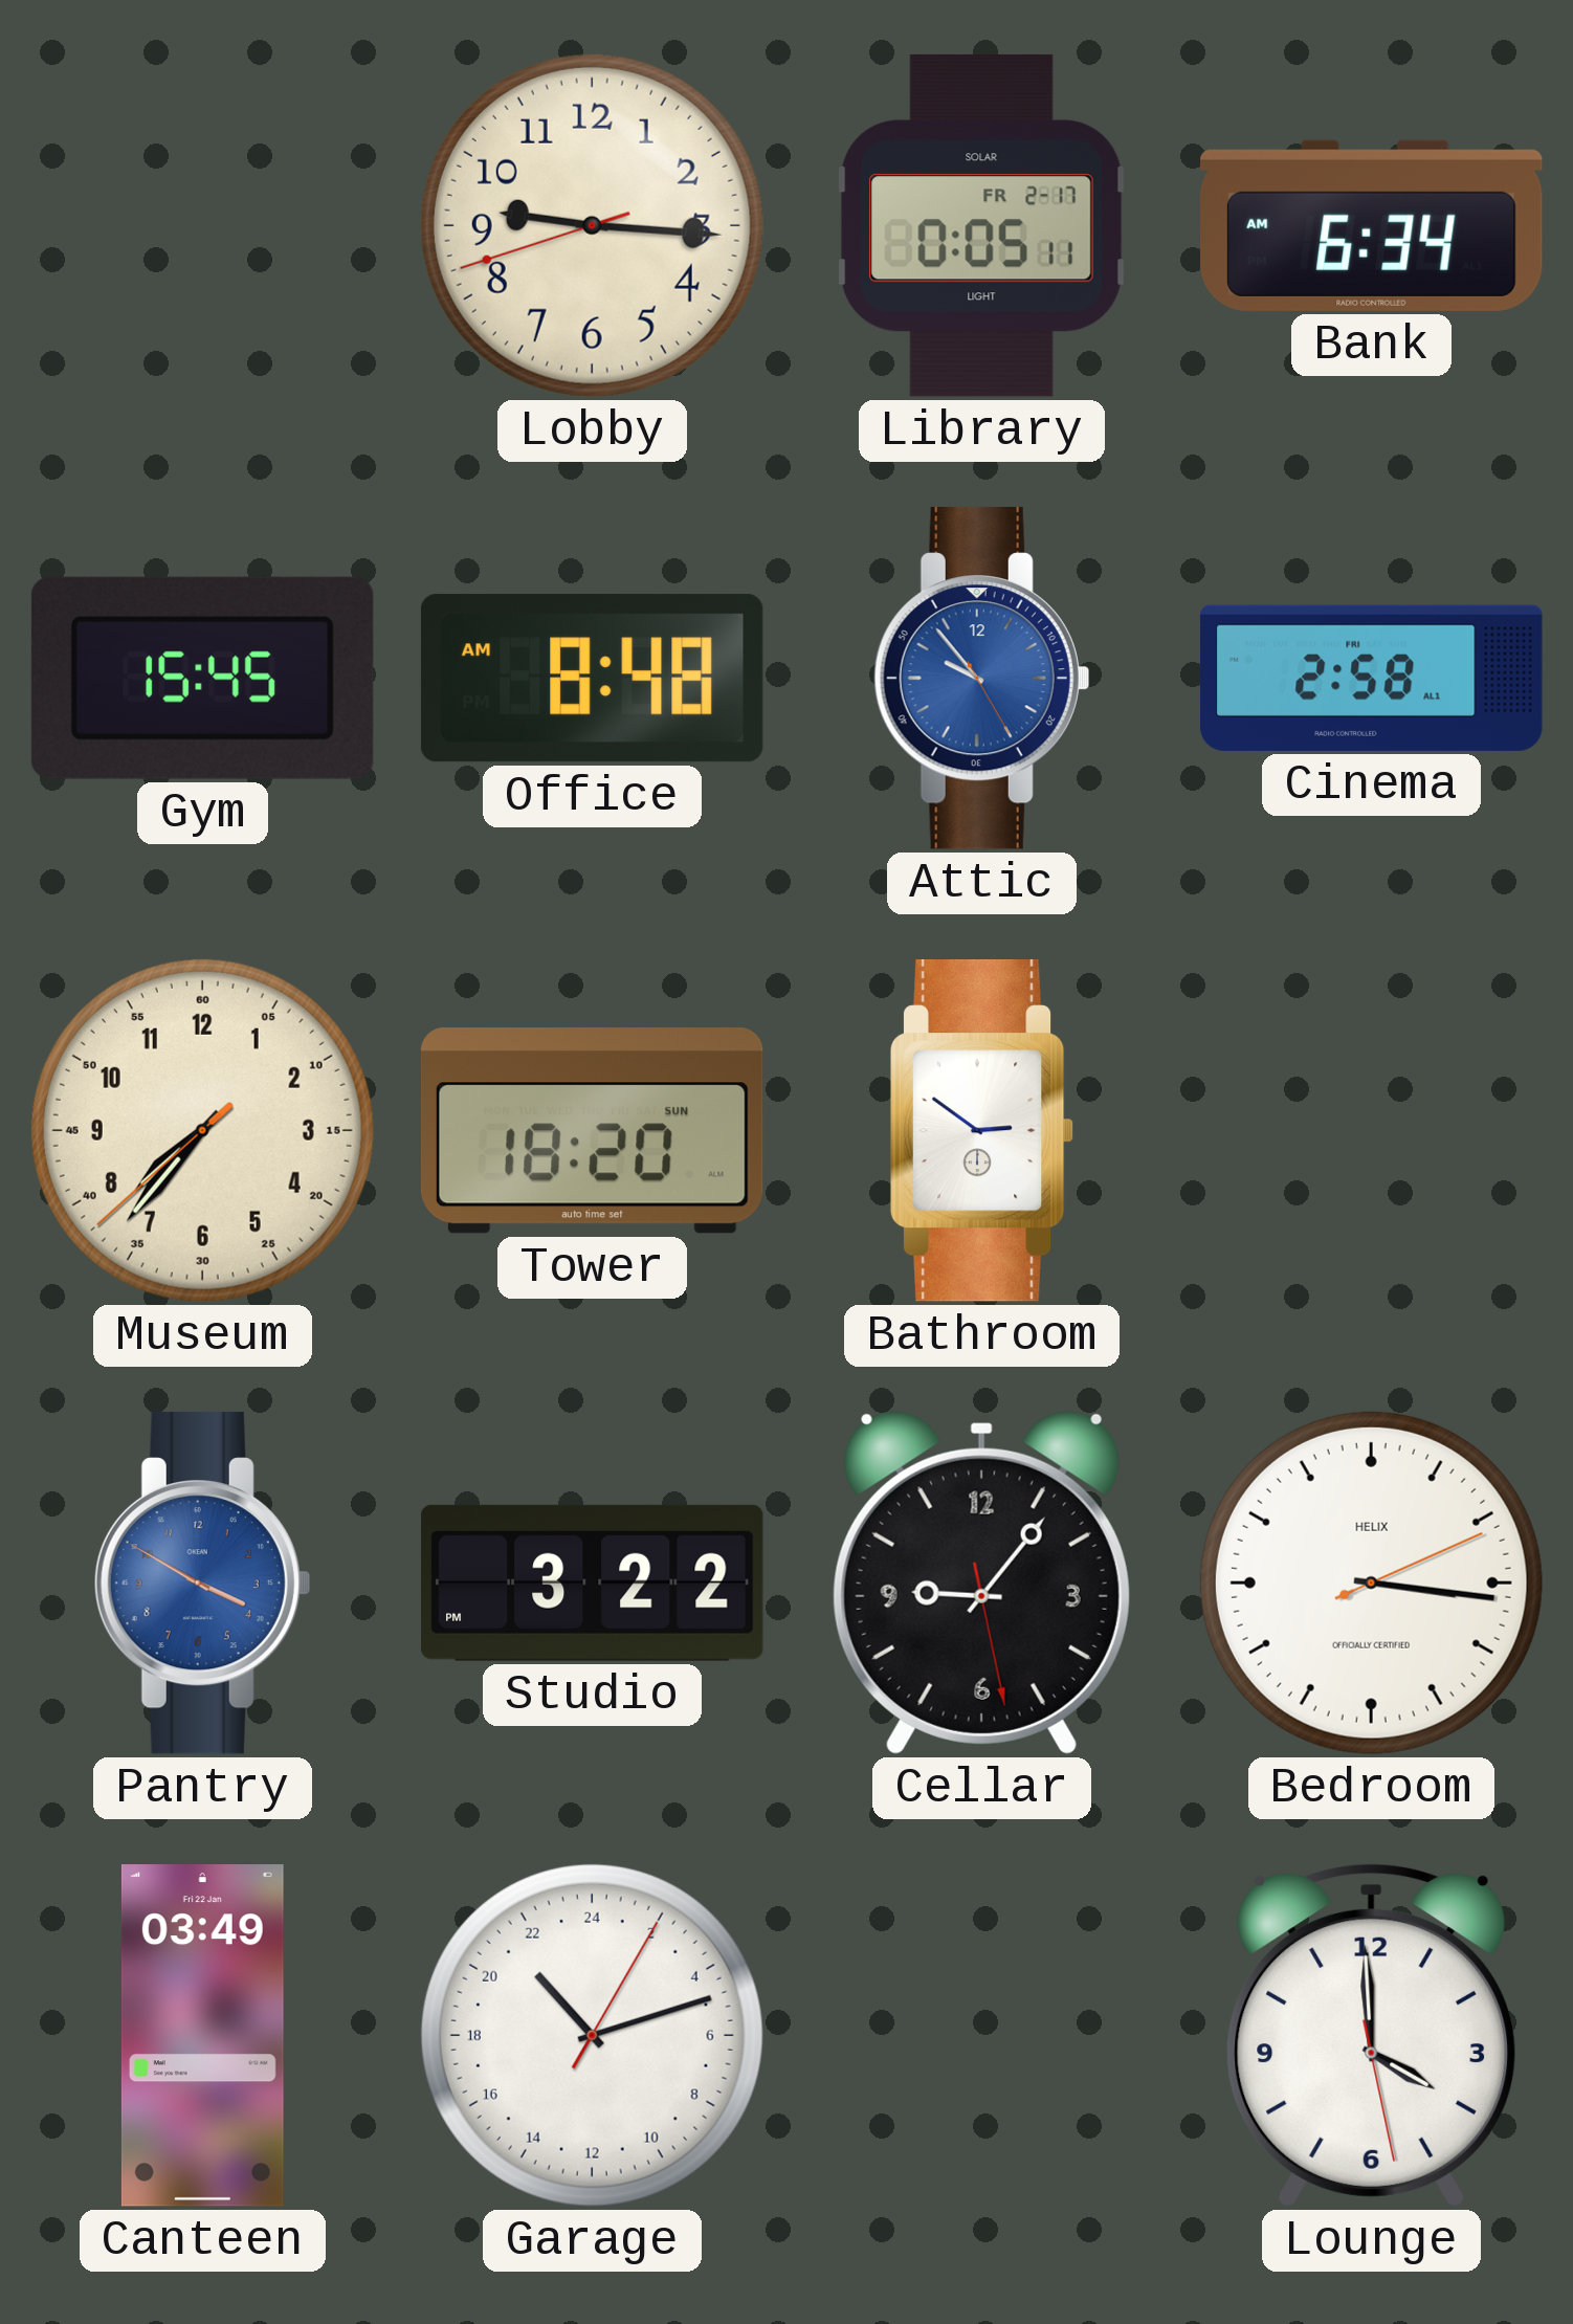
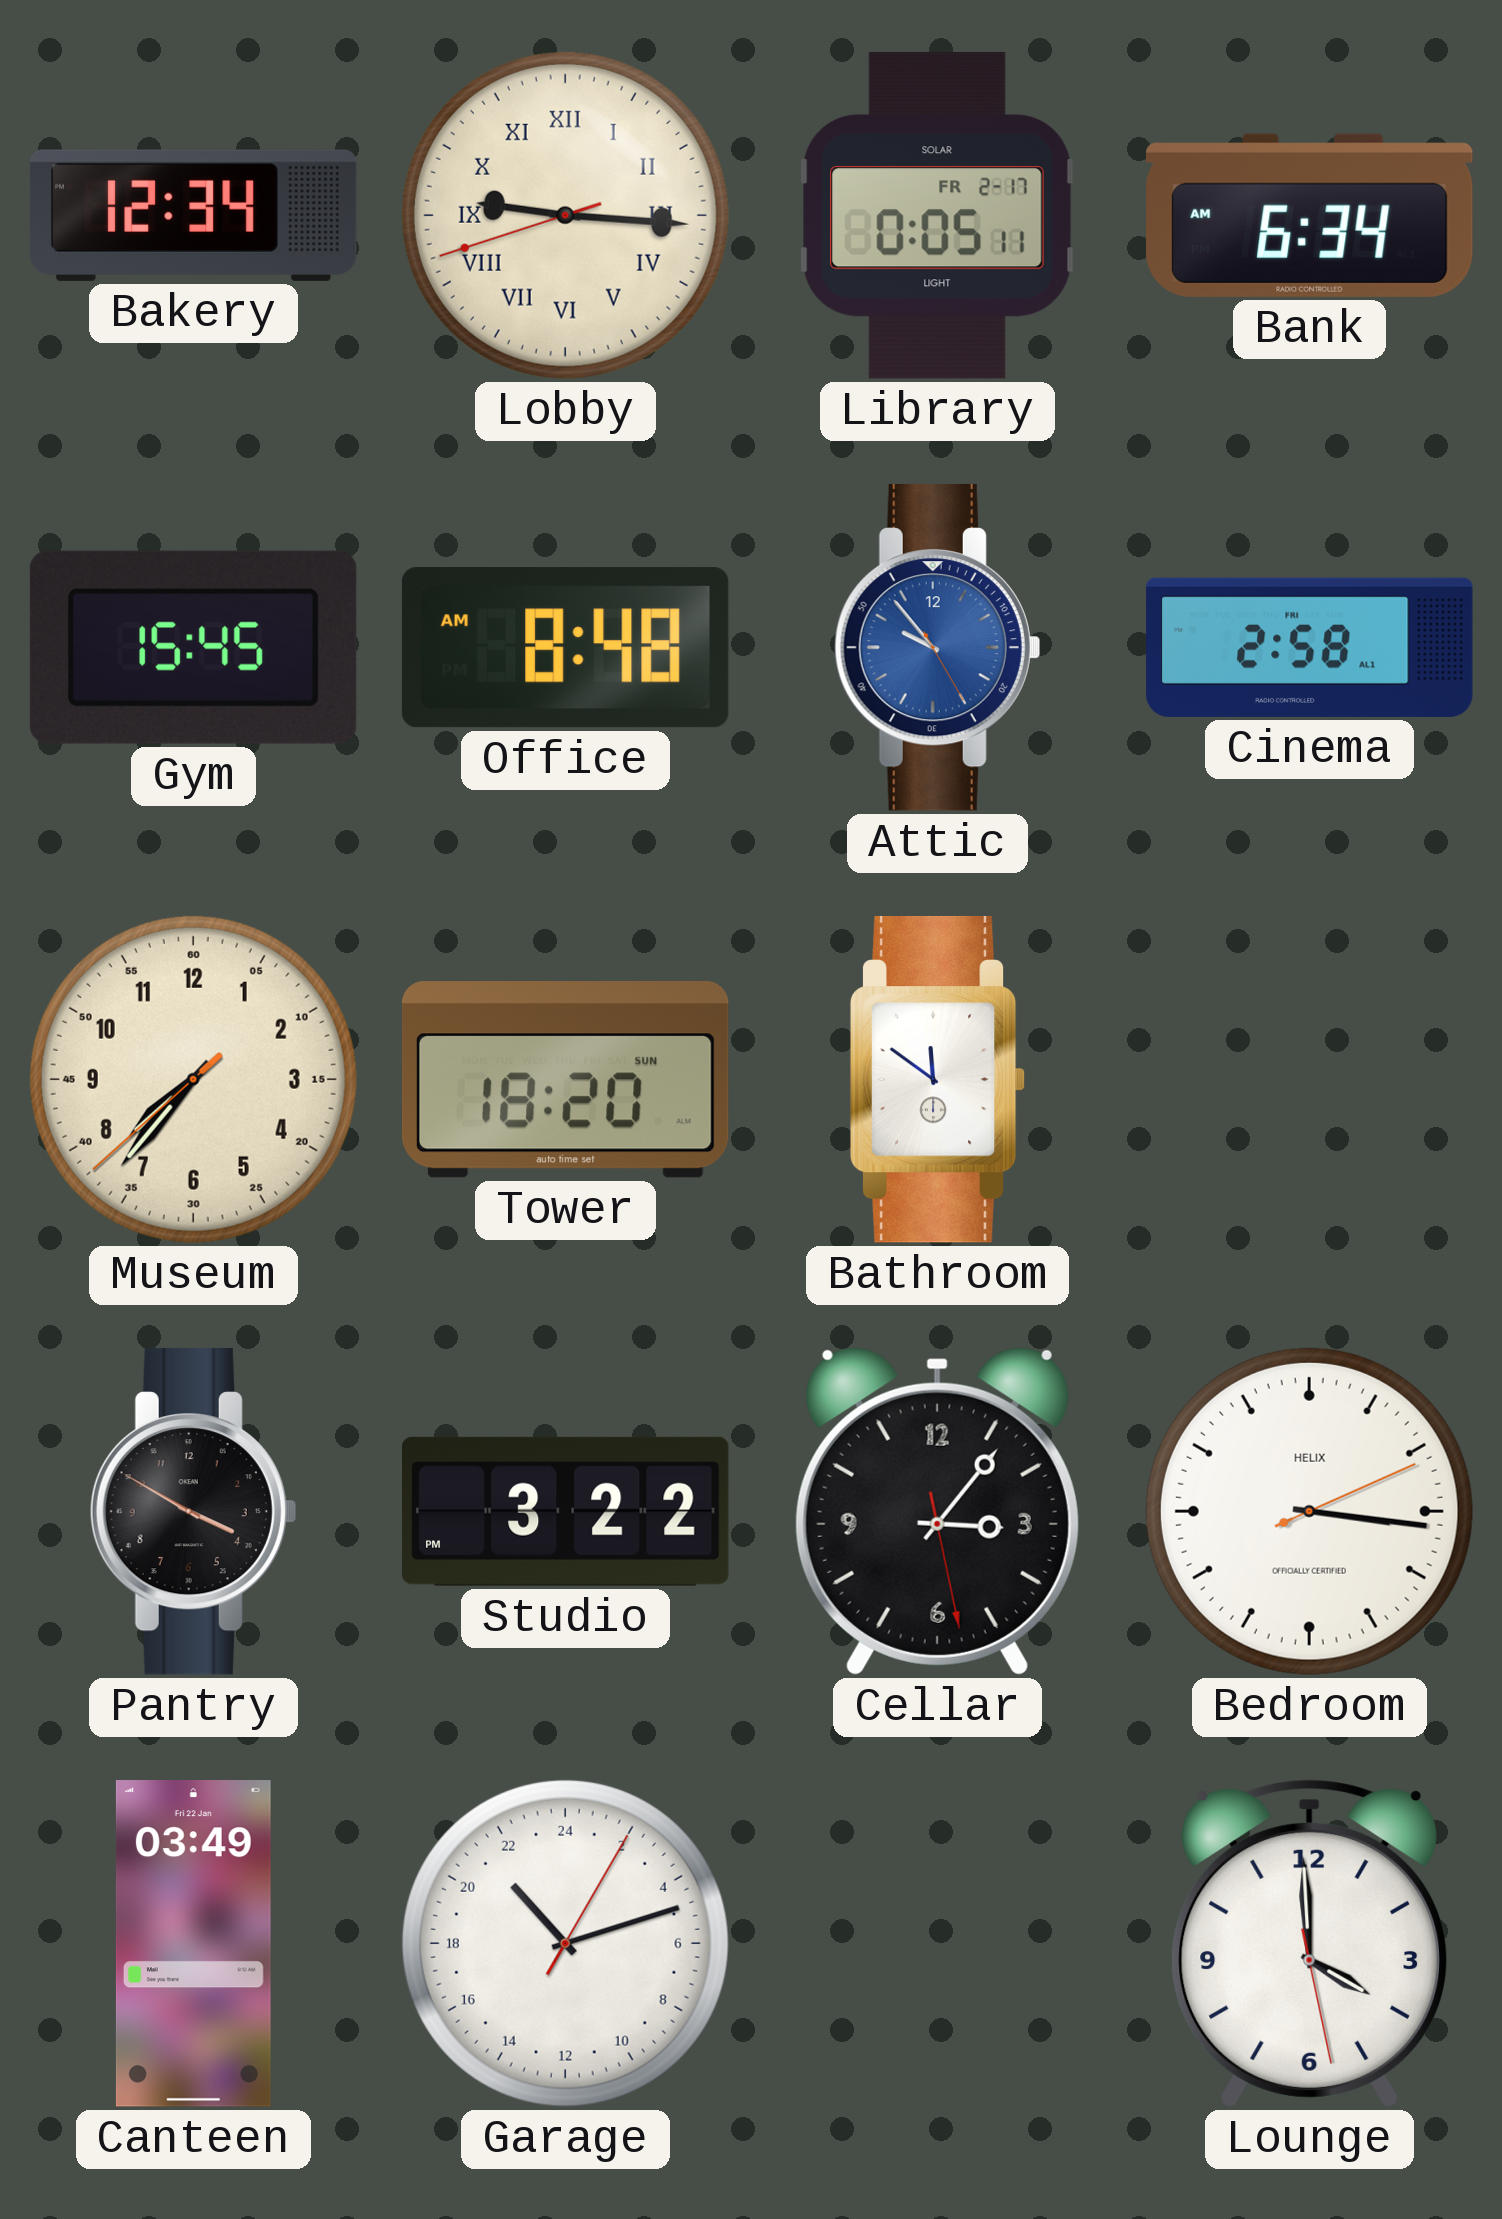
Bakery: none -> 12:34 (193, 215)
Lobby numerals: Arabic -> Roman (565, 215)
Bathroom: 2:51 -> 11:51 (938, 1079)
Pantry dial: blue -> black (193, 1511)
Cellar: 9:06 -> 3:06 (937, 1511)
